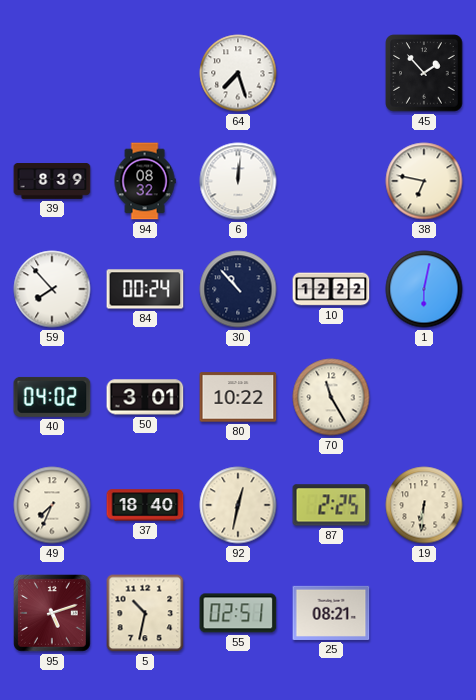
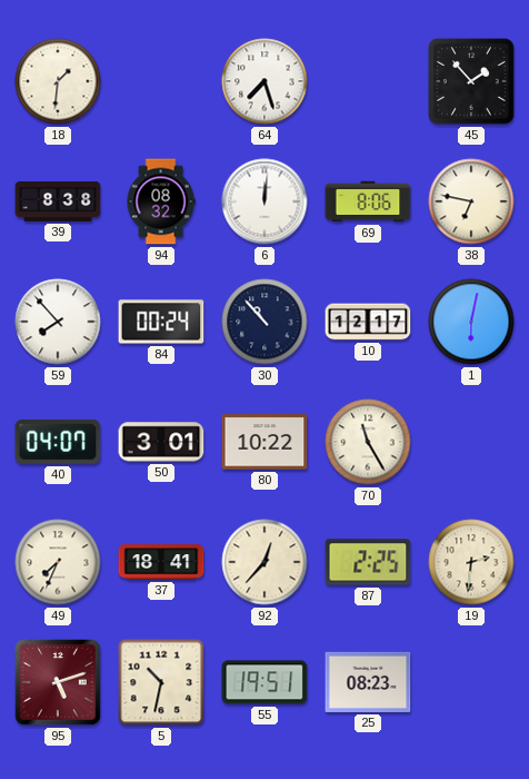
18: none -> 1:31 (58, 81)
39: 8:39 -> 8:38 (58, 203)
69: none -> 8:06 (368, 201)
10: 12:22 -> 12:17 (368, 322)
40: 04:02 -> 04:07 (58, 442)
37: 18:40 -> 18:41 (161, 562)
92: 12:32 -> 12:37 (264, 562)
19: 6:31 -> 2:31 (471, 562)
55: 02:51 -> 19:51 (264, 682)
25: 08:21 -> 08:23 (368, 682)
